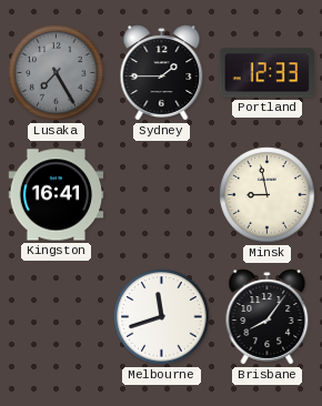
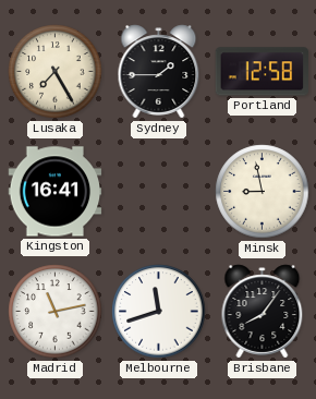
Lusaka dial: grey -> cream (56, 72)
Portland: 12:33 -> 12:58 (263, 72)
Madrid: none -> 11:13 (56, 312)
